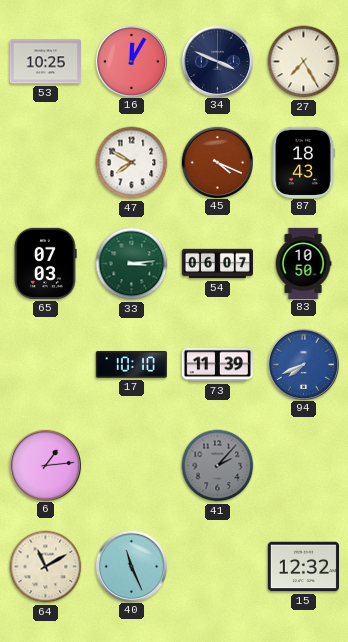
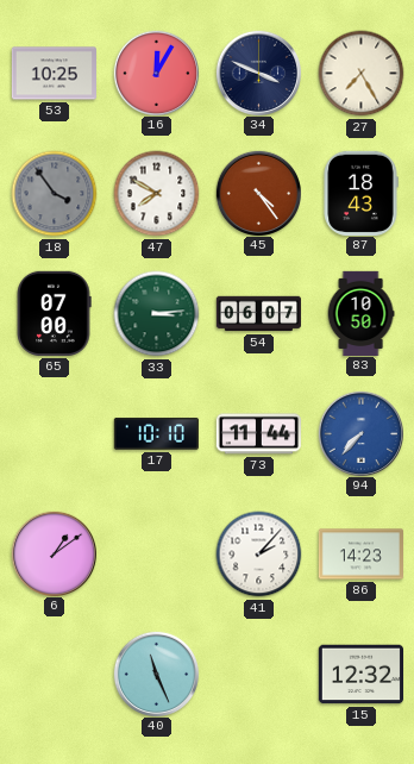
18: none -> 3:54 (55, 194)
45: 4:19 -> 4:24 (258, 193)
65: 07:03 -> 07:00 (54, 313)
73: 11:39 -> 11:44 (258, 434)
94: 7:41 -> 7:37 (360, 433)
6: 1:14 -> 1:09 (54, 553)
41 dial: grey -> white (259, 555)
86: none -> 14:23 (360, 555)
64: 11:10 -> none (46, 567)
